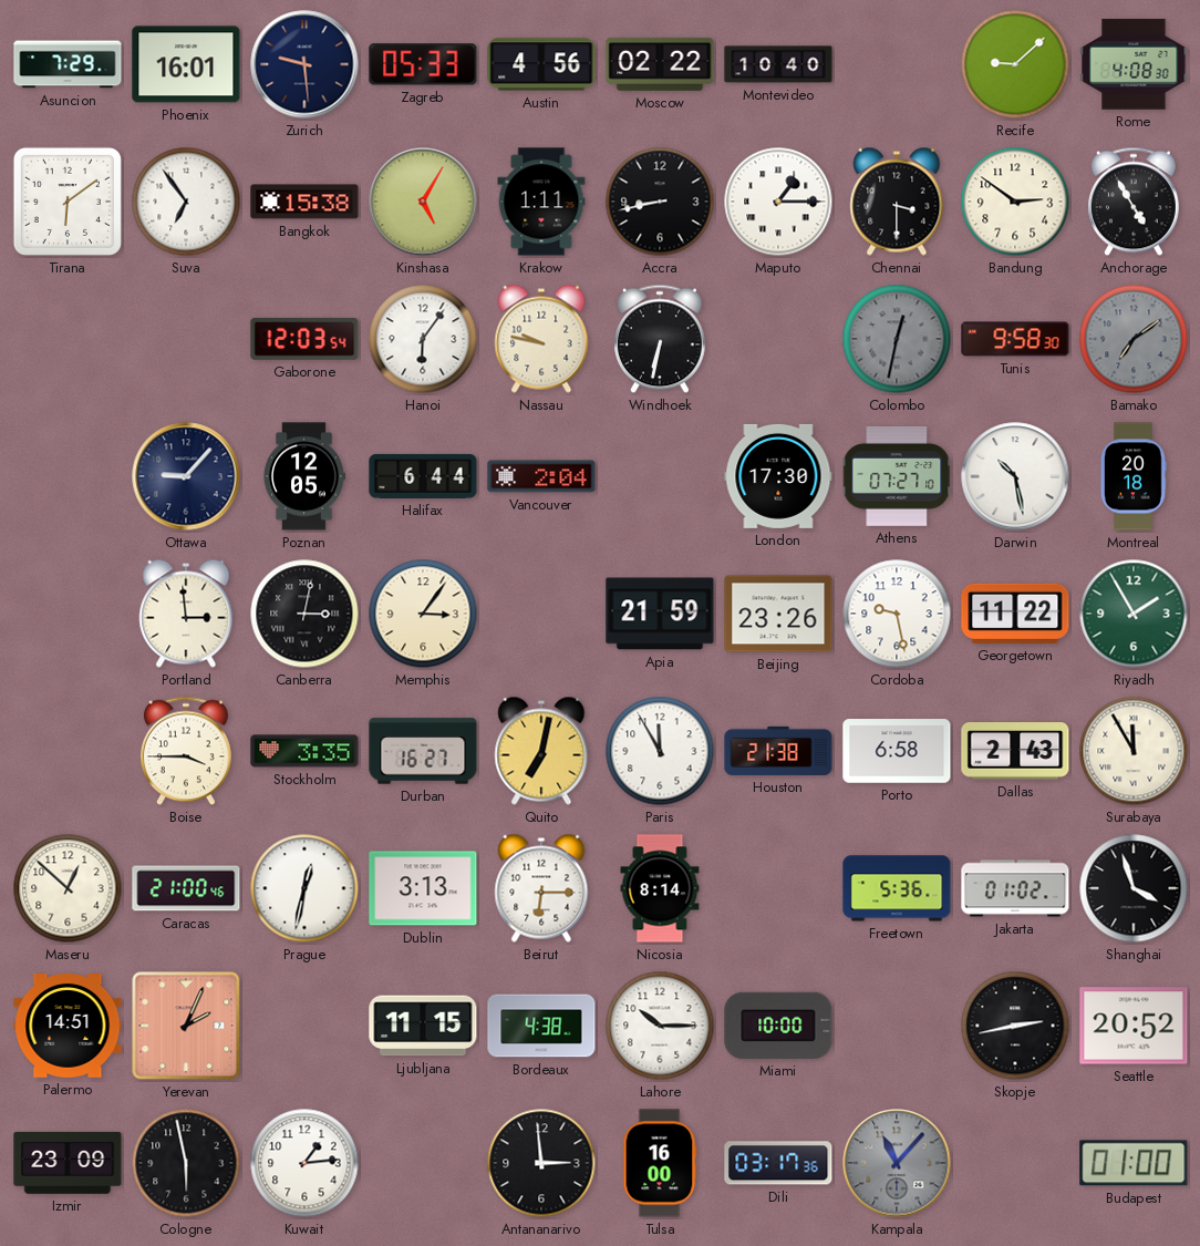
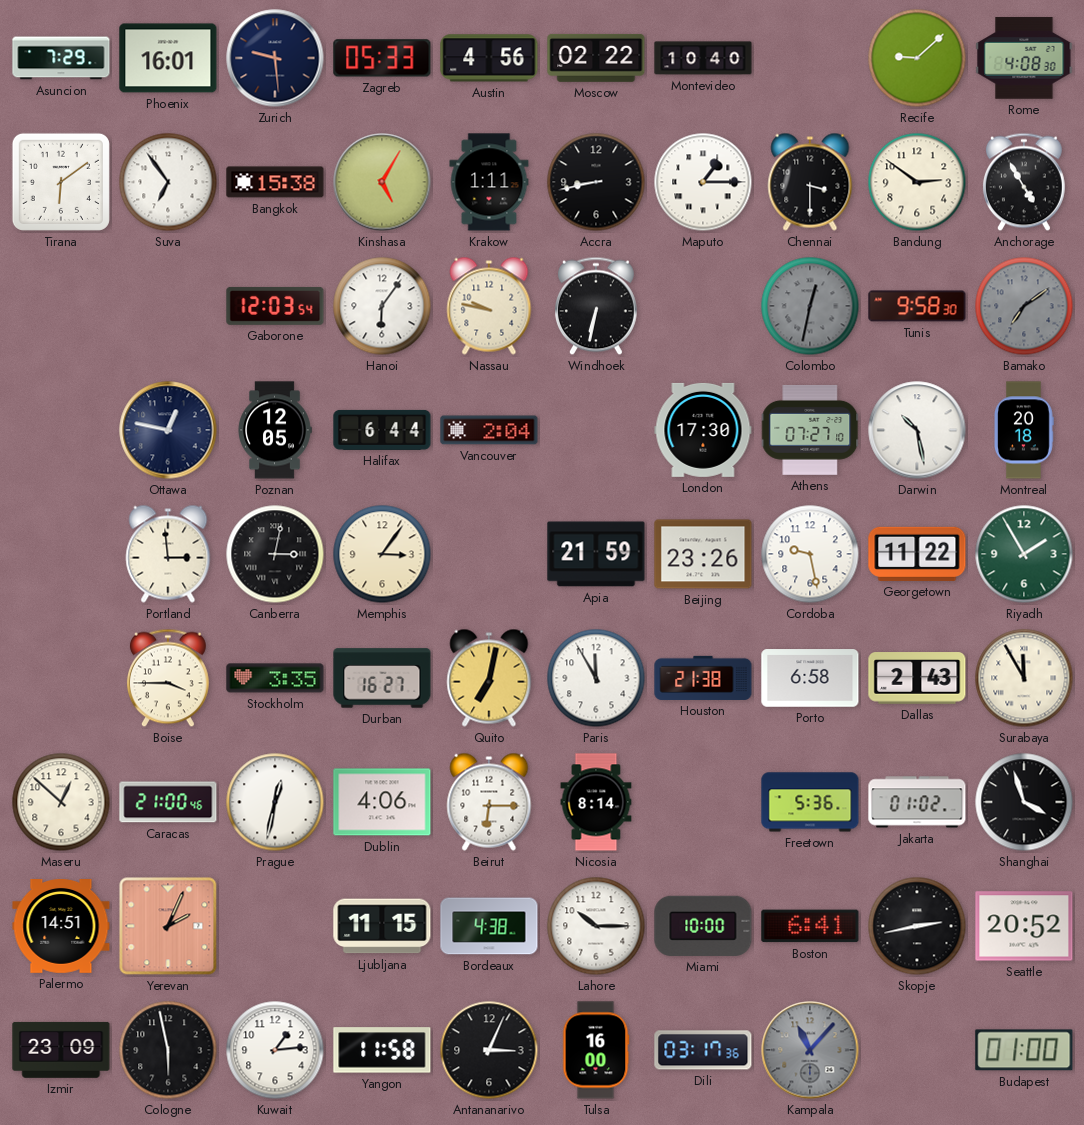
Ottawa: 9:07 -> 12:47 (168, 430)
Dublin: 3:13 -> 4:06 (382, 802)
Boston: none -> 6:41 (810, 926)
Yangon: none -> 11:58 (382, 1050)
Antananarivo: 2:59 -> 3:04 (489, 1050)
